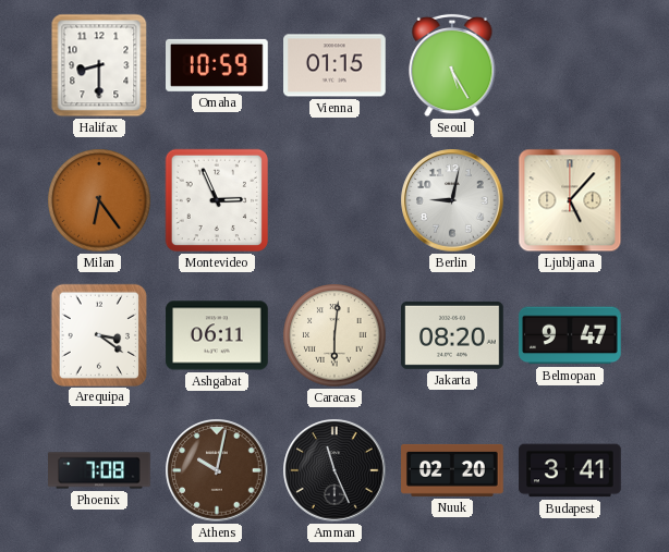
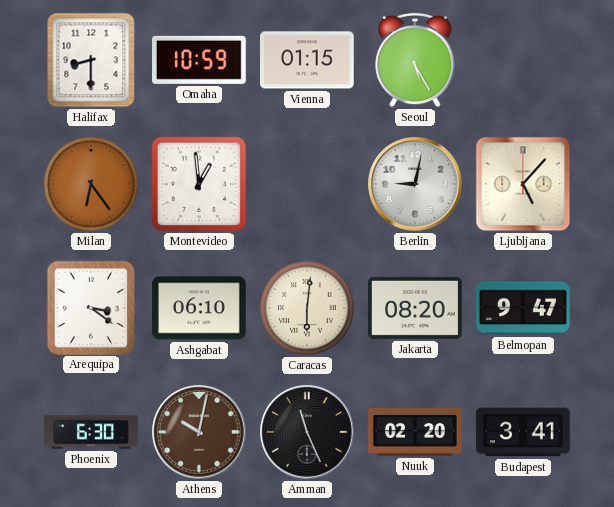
Montevideo: 2:56 -> 12:59 (199, 184)
Ashgabat: 06:11 -> 06:10 (199, 308)
Phoenix: 7:08 -> 6:30 (91, 432)
